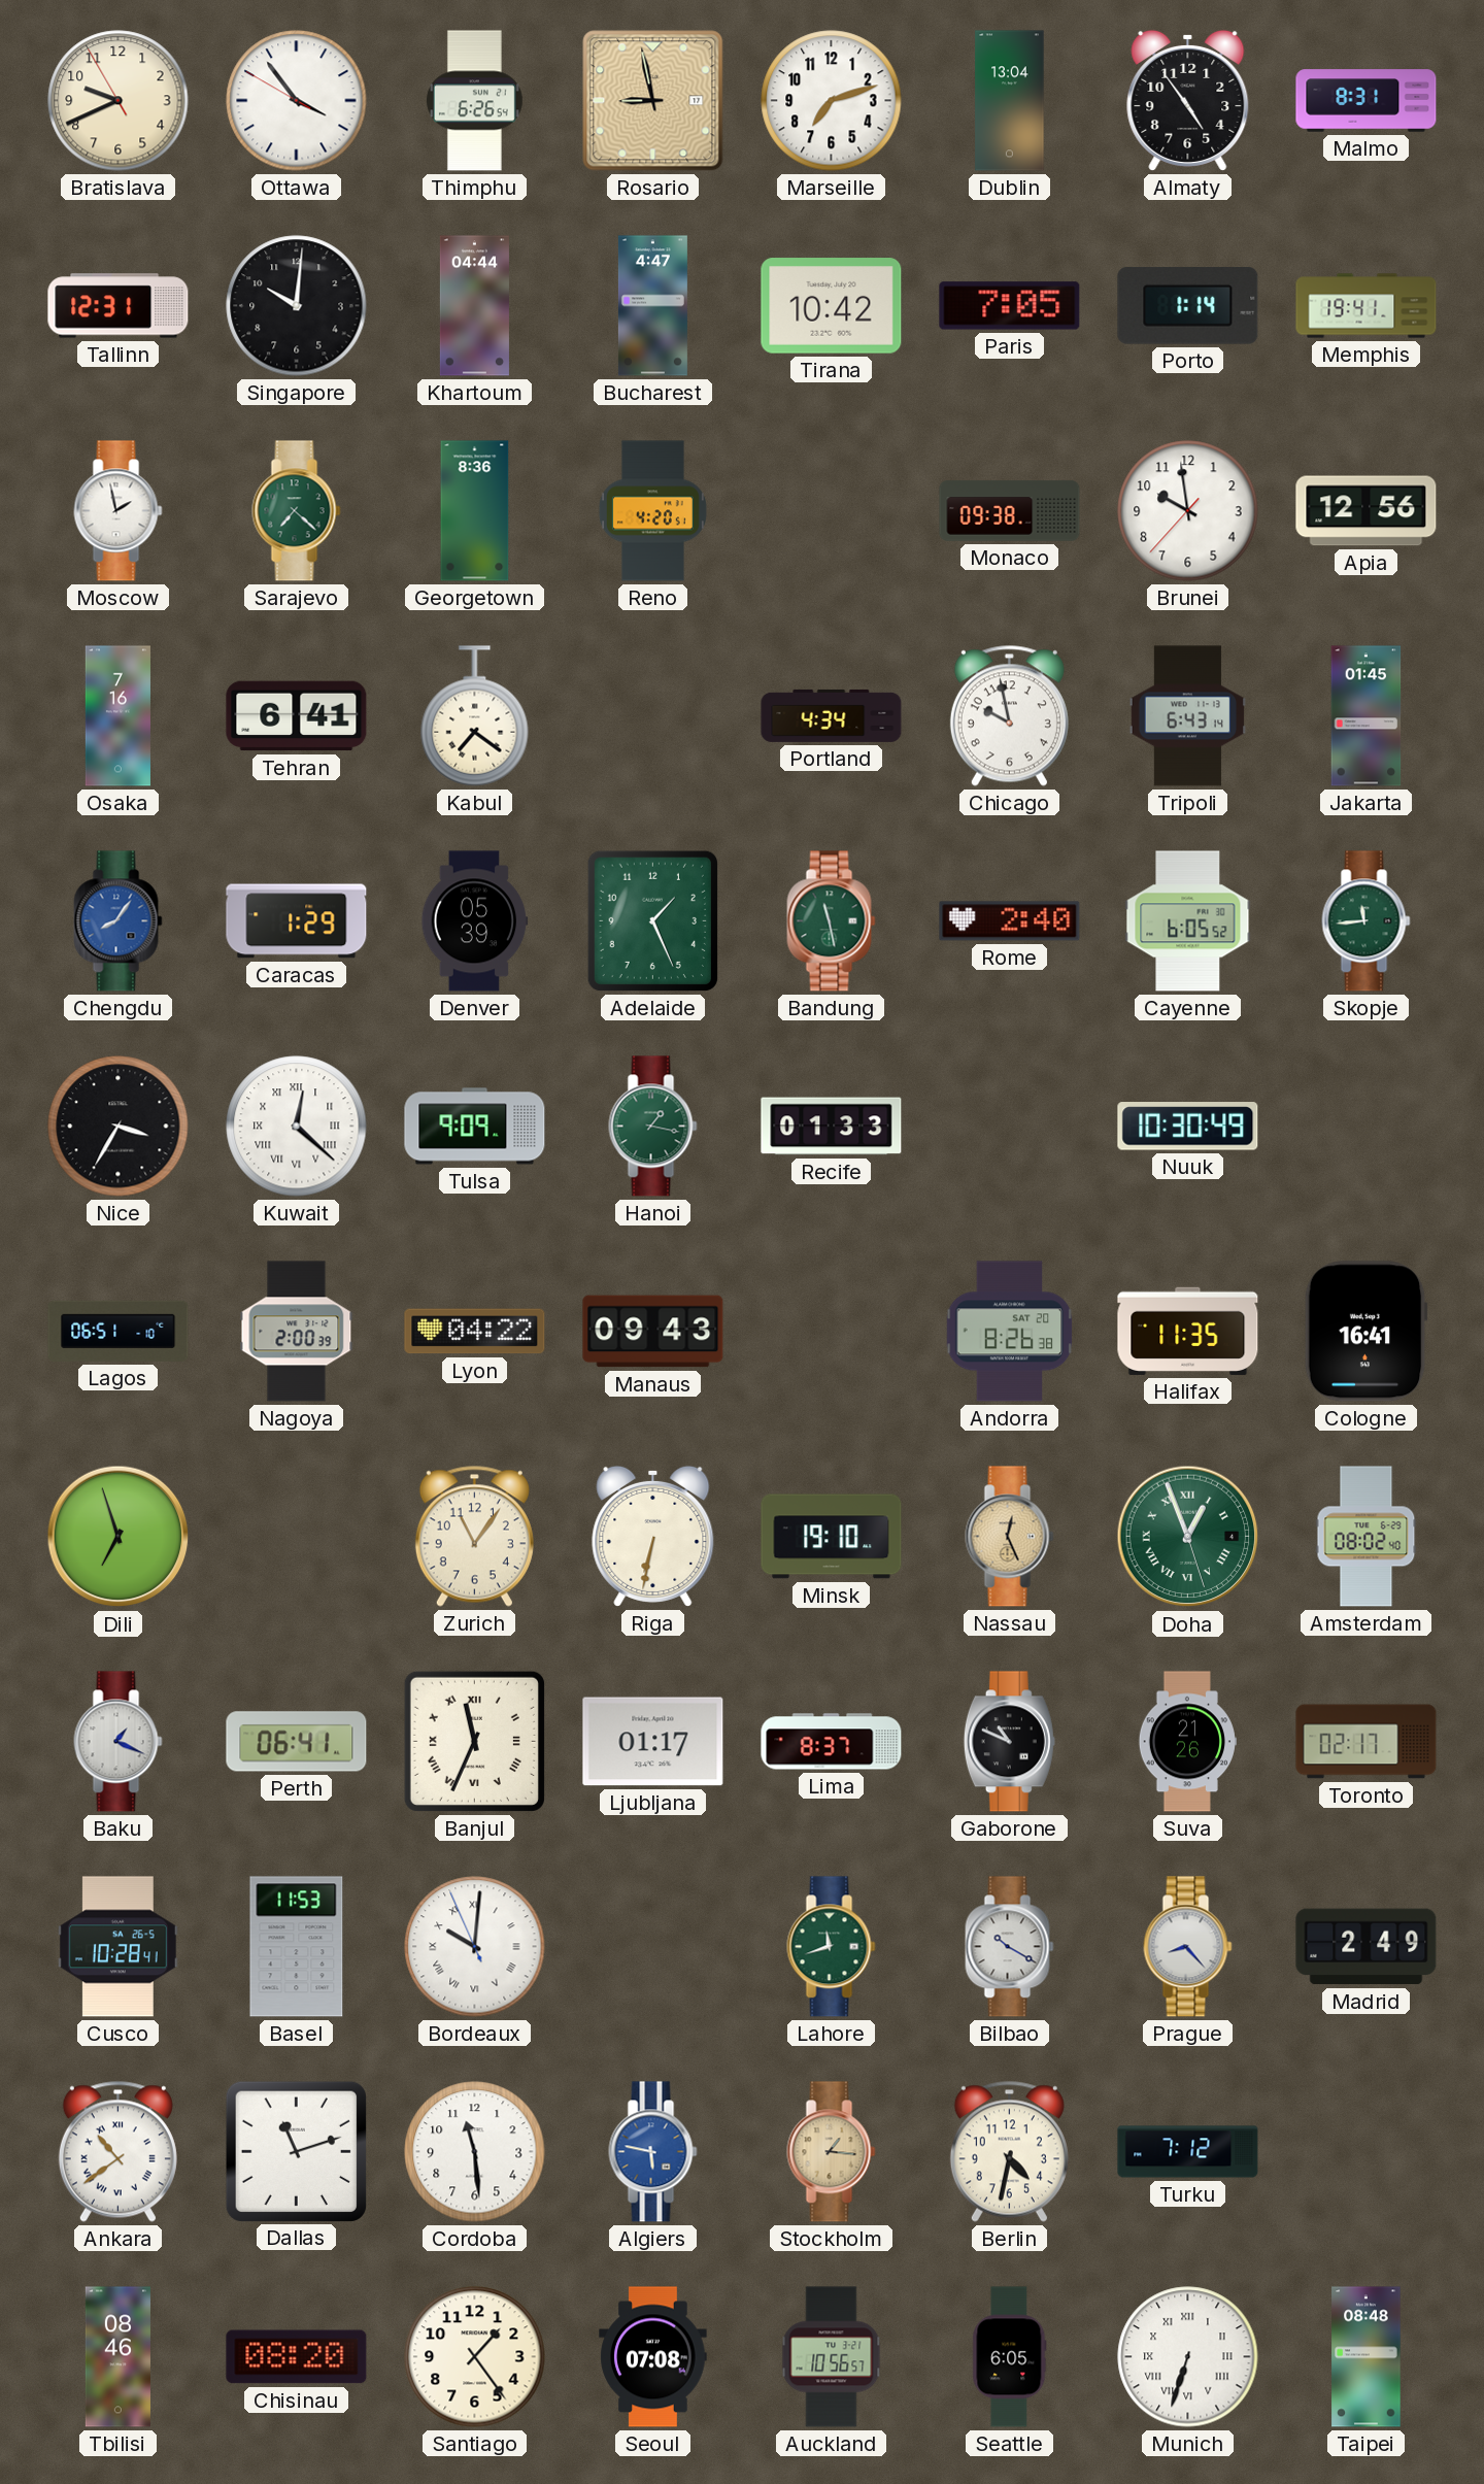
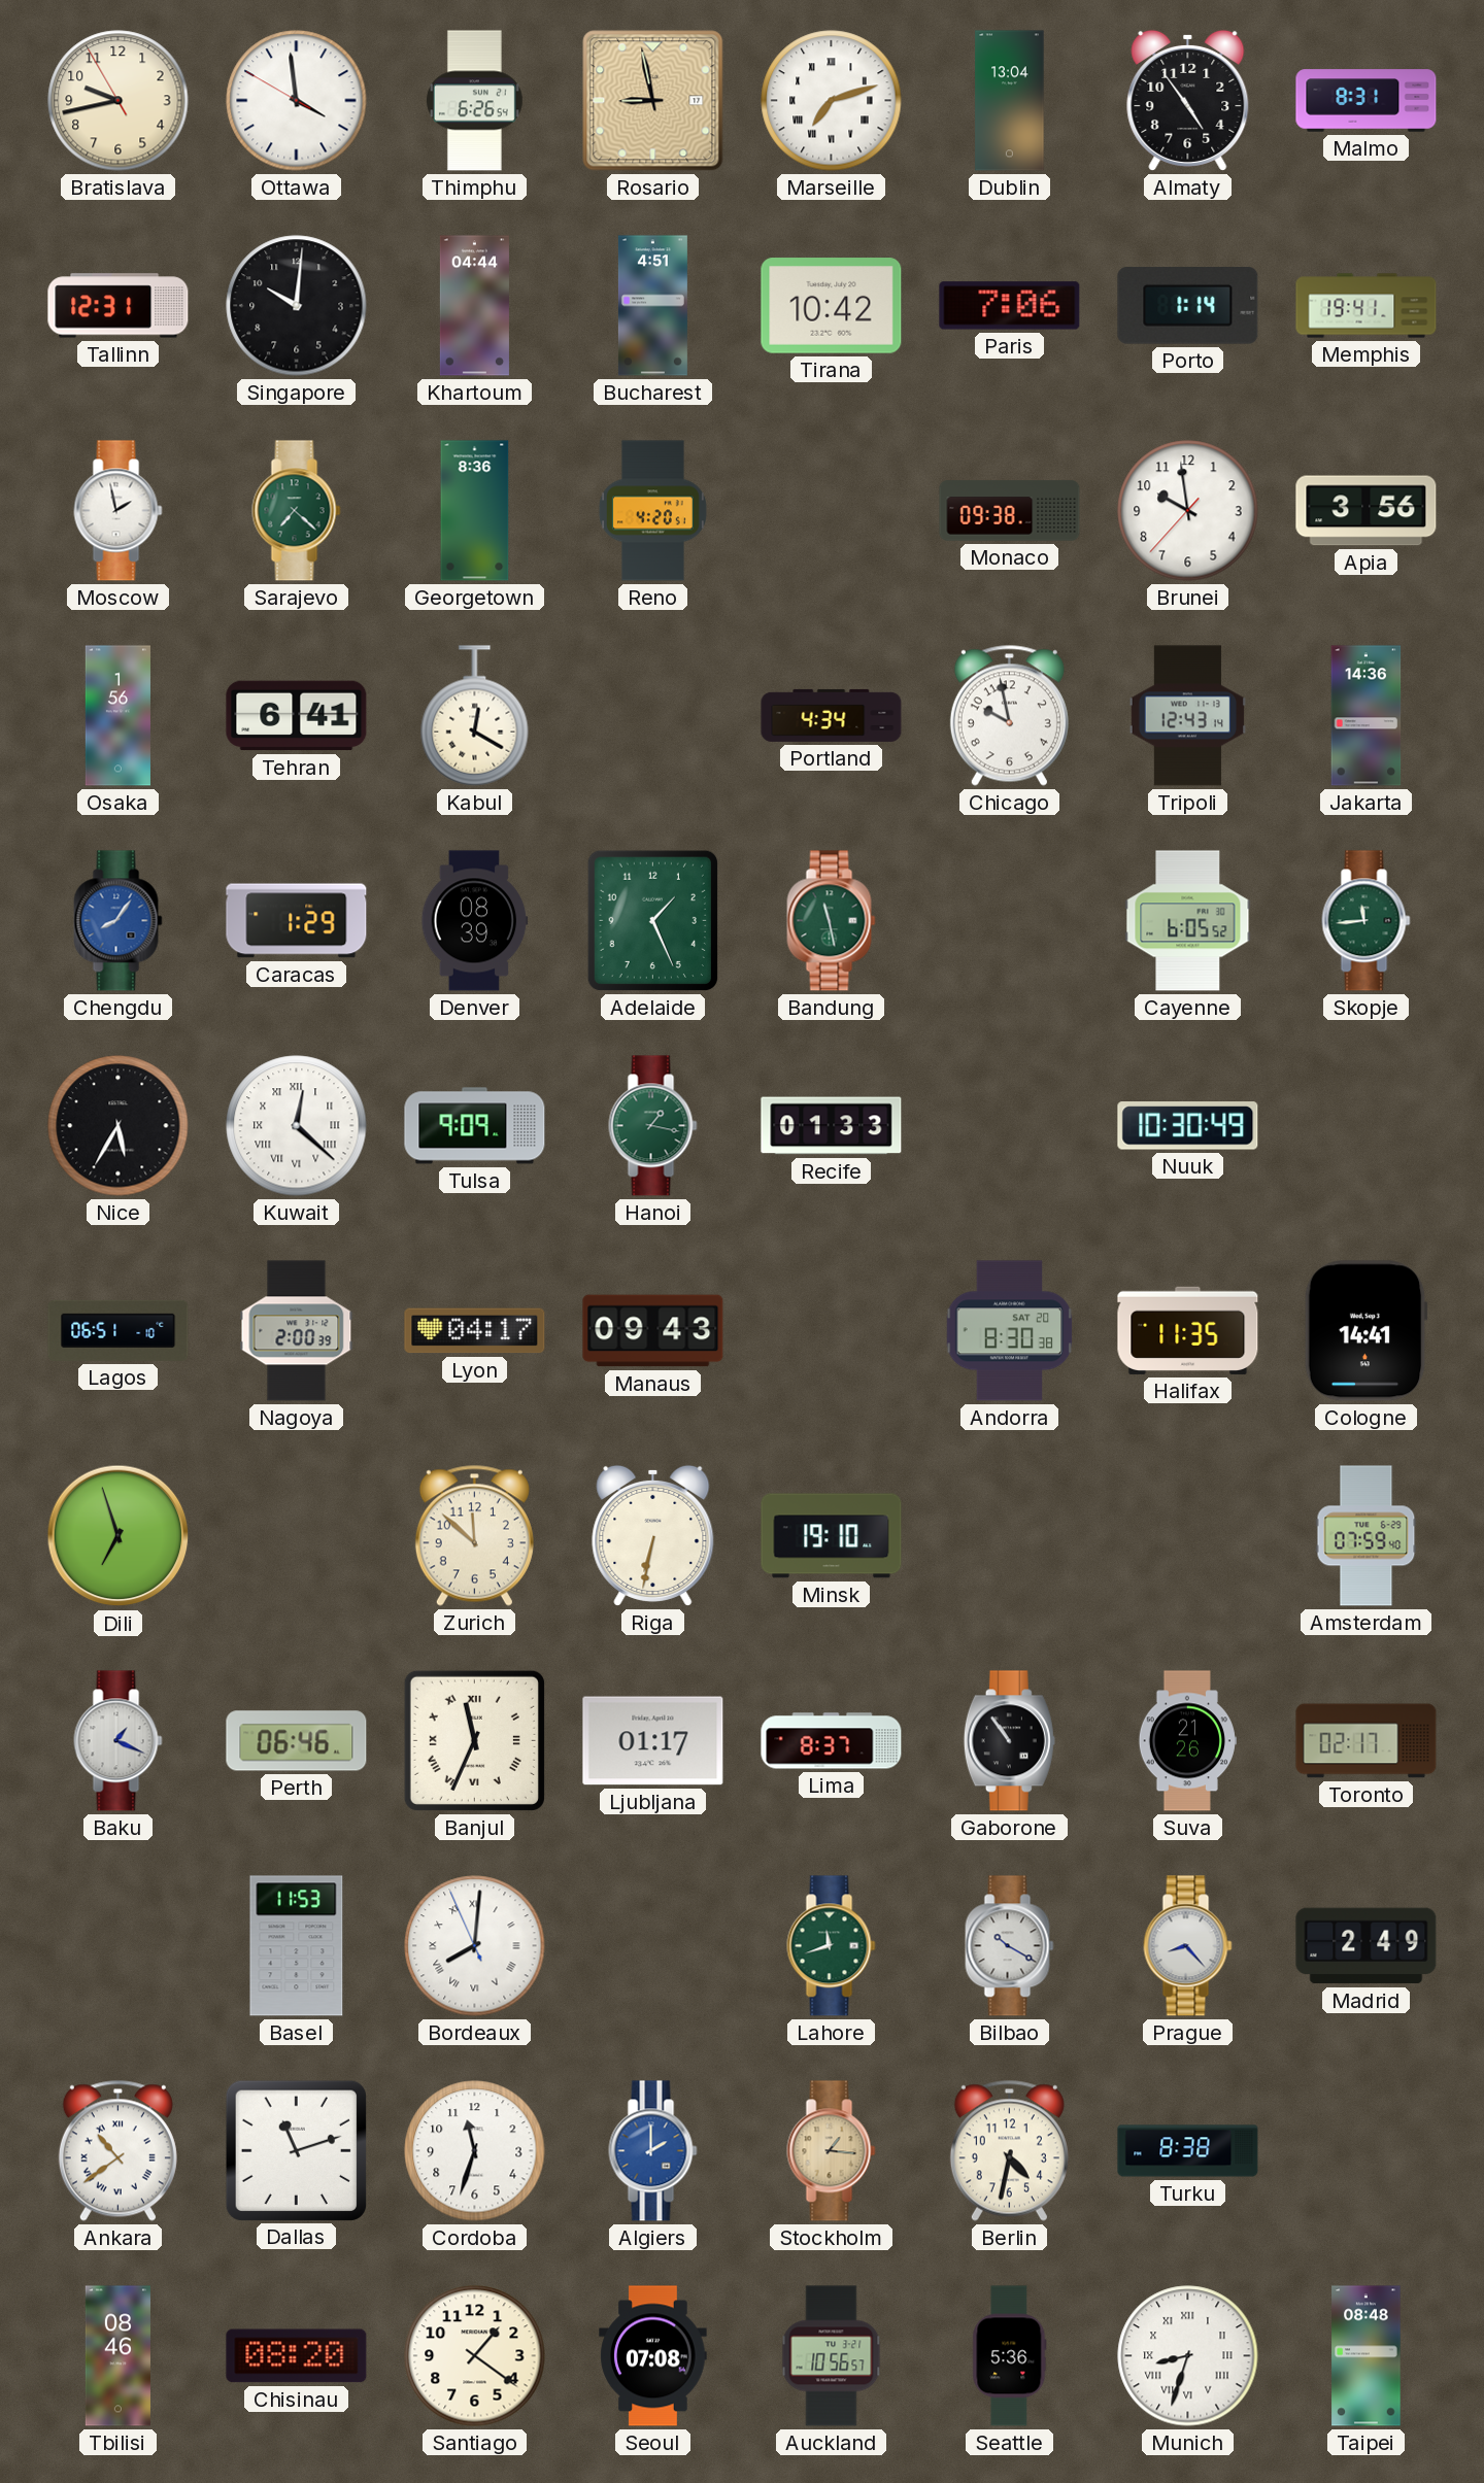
Bratislava: 9:40 -> 9:42 (119, 101)
Ottawa: 3:53 -> 3:58 (297, 101)
Marseille numerals: Arabic -> Roman (832, 101)
Bucharest: 4:47 -> 4:51 (652, 306)
Paris: 7:05 -> 7:06 (1010, 306)
Apia: 12:56 -> 3:56 (1367, 511)
Osaka: 7:16 -> 1:56 (117, 716)
Kabul: 7:21 -> 12:20 (475, 716)
Tripoli: 6:43 -> 12:43 (1187, 716)
Jakarta: 01:45 -> 14:36 (1367, 716)
Denver: 05:39 -> 08:39 (475, 921)
Rome: 2:40 -> none (1010, 921)
Nice: 3:35 -> 5:35 (119, 1126)
Lyon: 04:22 -> 04:17 (475, 1331)
Andorra: 8:26 -> 8:30 (1010, 1331)
Cologne: 16:41 -> 14:41 (1365, 1331)
Zurich: 11:06 -> 11:52 (474, 1535)
Nassau: 12:26 -> none (1010, 1537)
Doha: 12:56 -> none (1188, 1537)
Amsterdam: 08:02 -> 07:59 (1367, 1536)
Perth: 06:41 -> 06:46 (297, 1741)
Gaborone: 10:49 -> 10:54 (1009, 1741)
Cusco: 10:28 -> none (117, 1947)
Bordeaux: 10:00 -> 8:00 (475, 1946)
Cordoba: 11:29 -> 11:33 (475, 2151)
Algiers: 5:47 -> 2:00 (653, 2151)
Turku: 7:12 -> 8:38 (1188, 2151)
Santiago: 1:24 -> 1:21 (475, 2356)
Seattle: 6:05 -> 5:36 (1010, 2356)
Munich: 6:33 -> 8:33 (1188, 2356)
